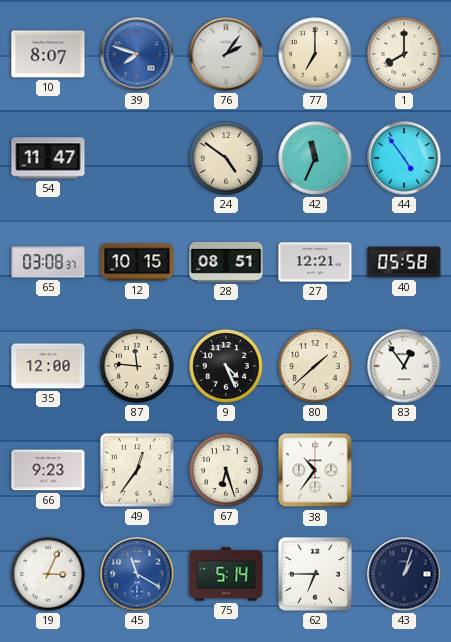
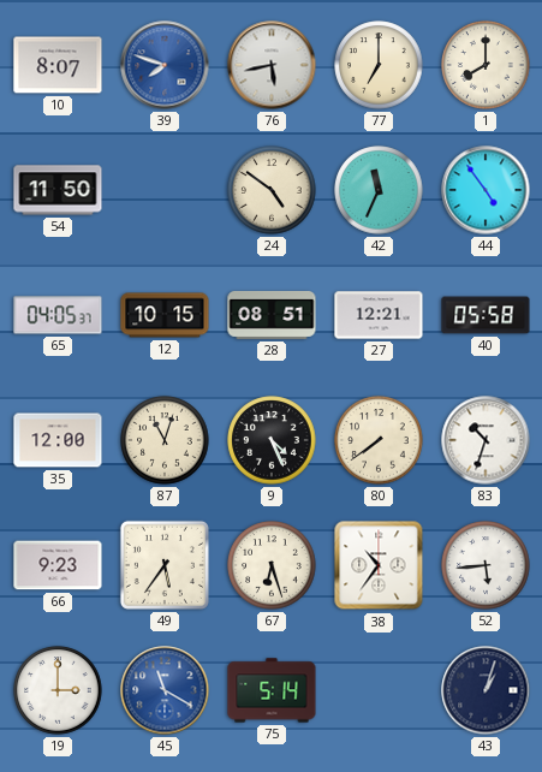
76: 2:06 -> 5:43 (272, 65)
54: 11:47 -> 11:50 (58, 190)
65: 03:08 -> 04:05 (58, 315)
87: 11:46 -> 11:03 (165, 440)
80: 1:38 -> 7:39 (379, 440)
83: 12:54 -> 10:33 (486, 440)
49: 12:36 -> 5:36 (165, 565)
52: none -> 5:44 (486, 565)
19: 3:04 -> 3:00 (58, 690)
62: 6:45 -> none (315, 574)
